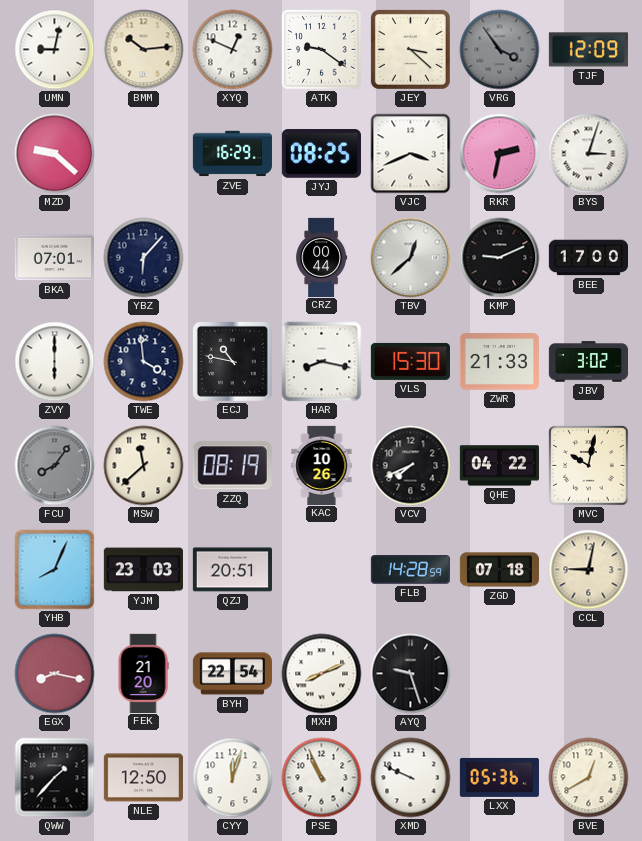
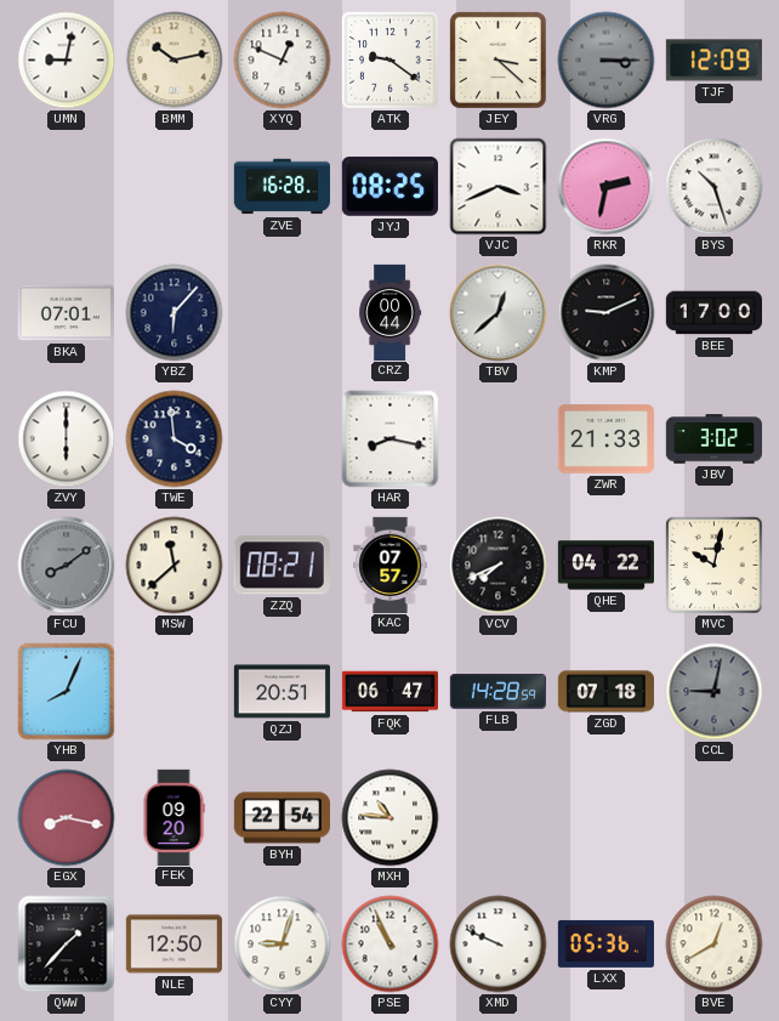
BMM: 10:14 -> 10:13 (175, 61)
VRG: 3:54 -> 3:15 (607, 61)
MZD: 9:22 -> none (55, 154)
ZVE: 16:29 -> 16:28 (282, 187)
BYS: 3:03 -> 10:27 (715, 187)
ECJ: 10:47 -> none (232, 361)
VLS: 15:30 -> none (410, 361)
FCU: 8:06 -> 8:09 (67, 566)
ZZQ: 08:19 -> 08:21 (282, 566)
KAC: 10:26 -> 07:57 (391, 565)
YJM: 23:03 -> none (143, 570)
FQK: none -> 06:47 (389, 692)
CCL dial: cream -> grey (715, 692)
FEK: 21:20 -> 09:20 (174, 817)
MXH: 8:11 -> 10:46 (391, 818)
AYQ: 9:27 -> none (411, 674)
CYY: 12:03 -> 9:03 (283, 945)
